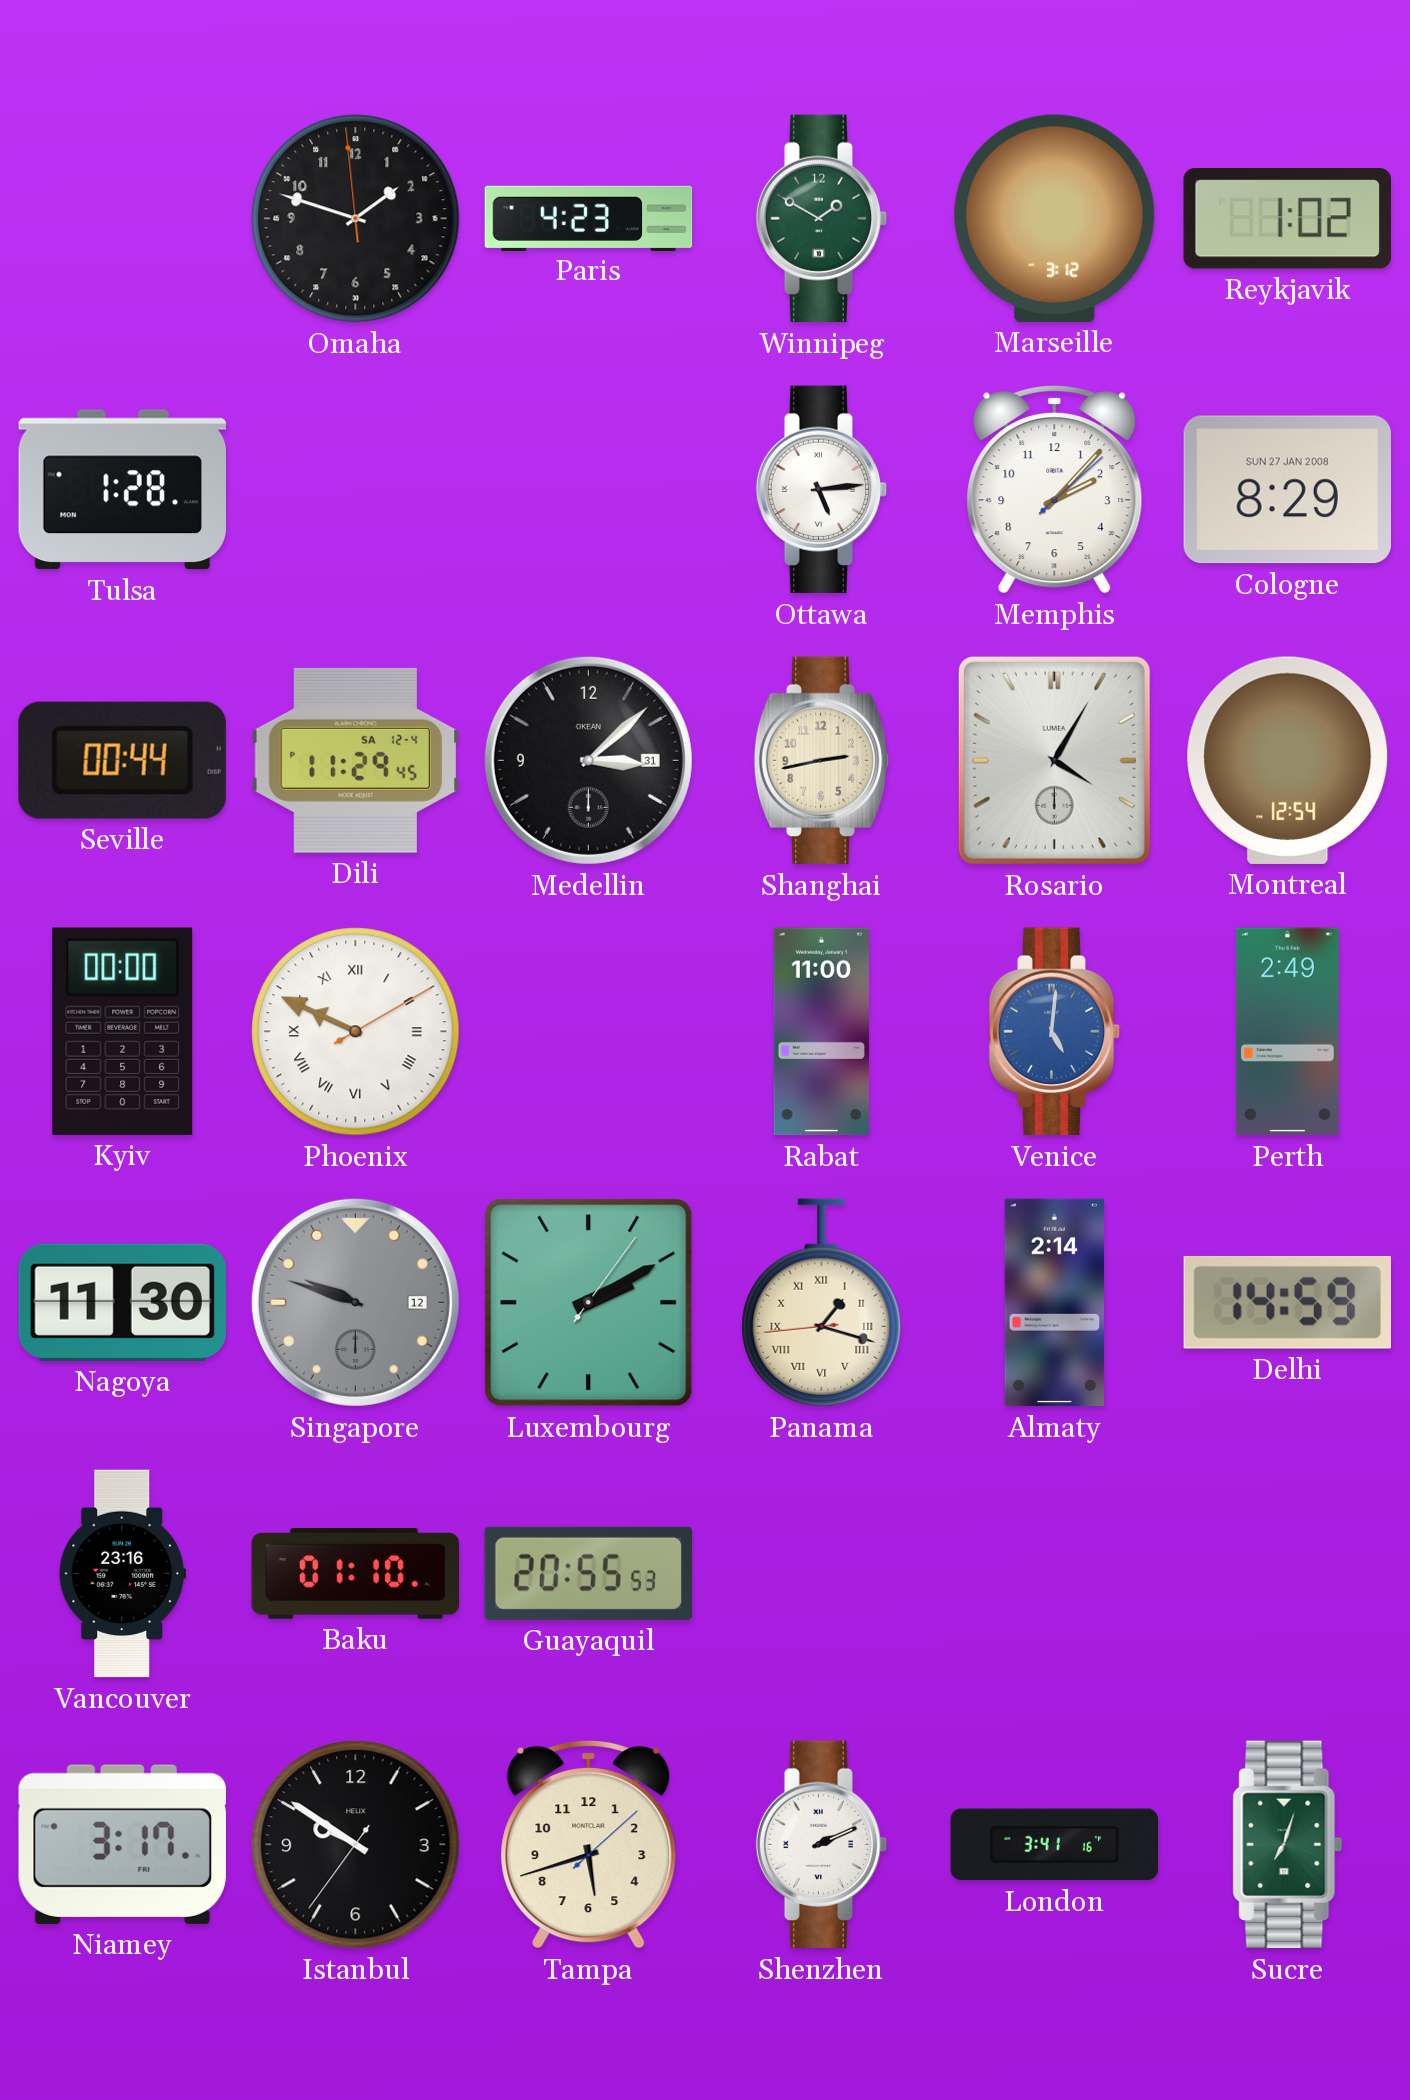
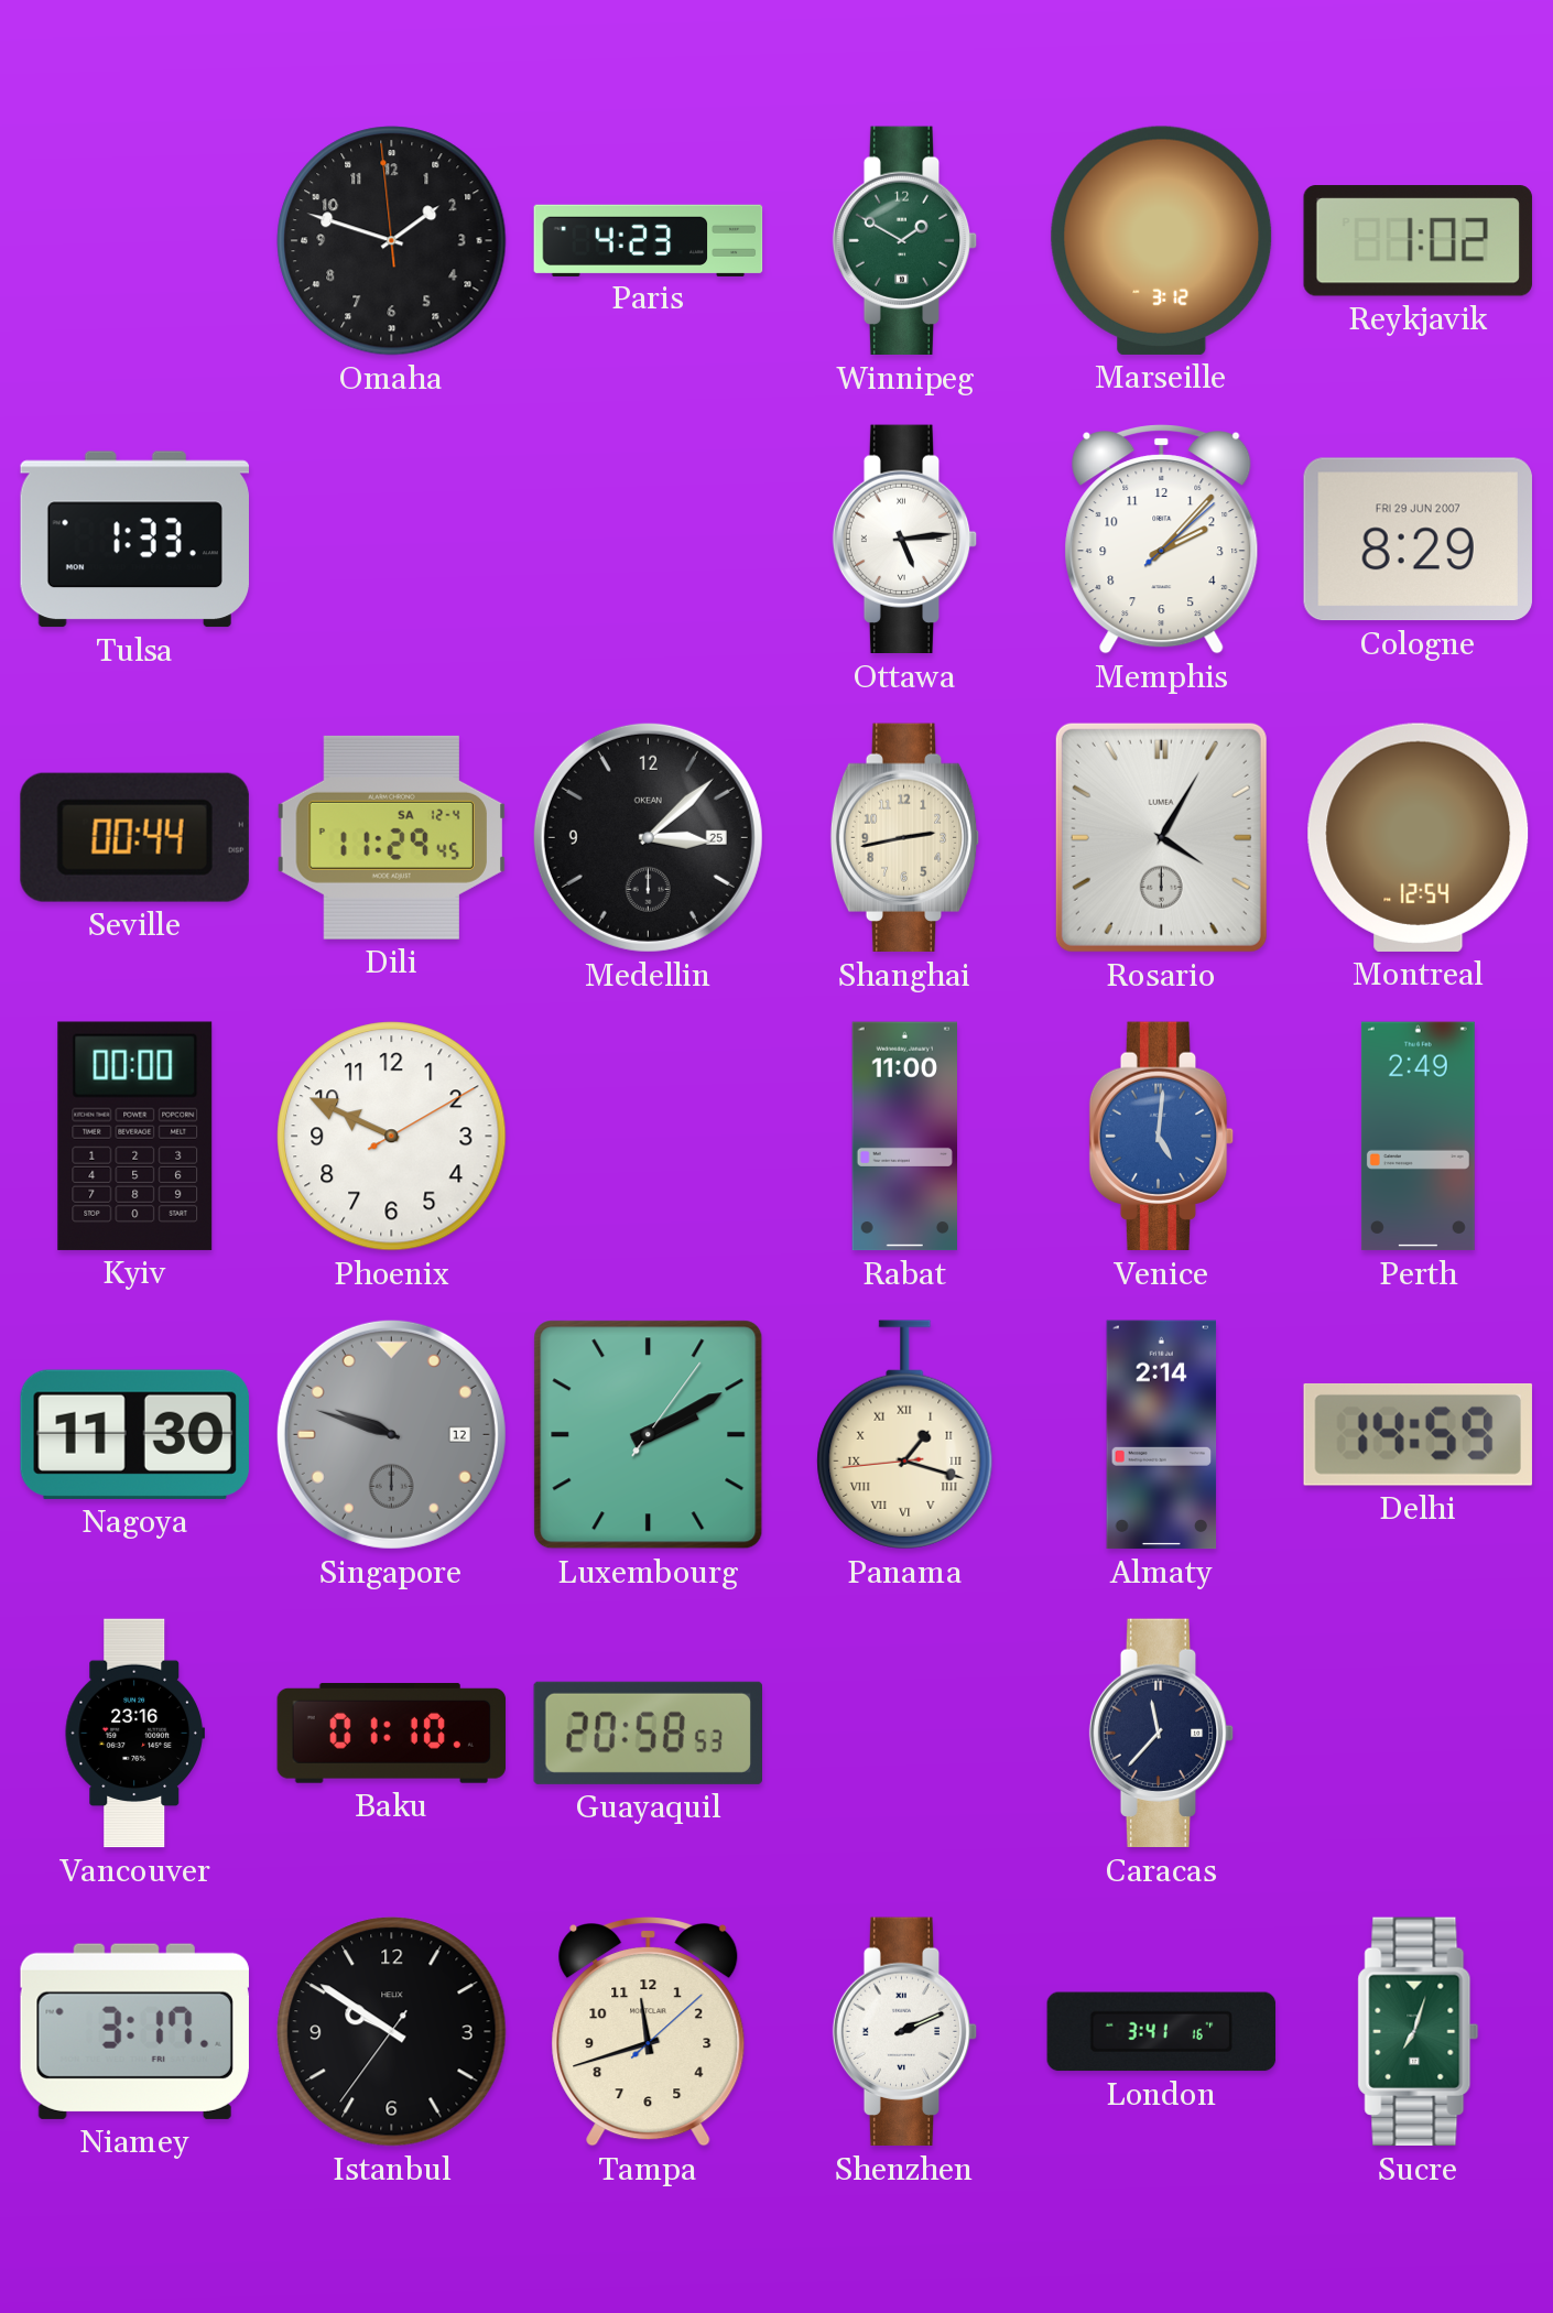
Tulsa: 1:28 -> 1:33 (134, 540)
Cologne date: SUN 27 JAN 2008 -> FRI 29 JUN 2007 (1418, 540)
Medellin date: 31 -> 25 (648, 837)
Phoenix numerals: Roman -> Arabic (392, 1137)
Guayaquil: 20:55 -> 20:58 (648, 1733)
Caracas: none -> 11:37 (1162, 1734)
Tampa: 5:42 -> 11:42 (649, 2032)
